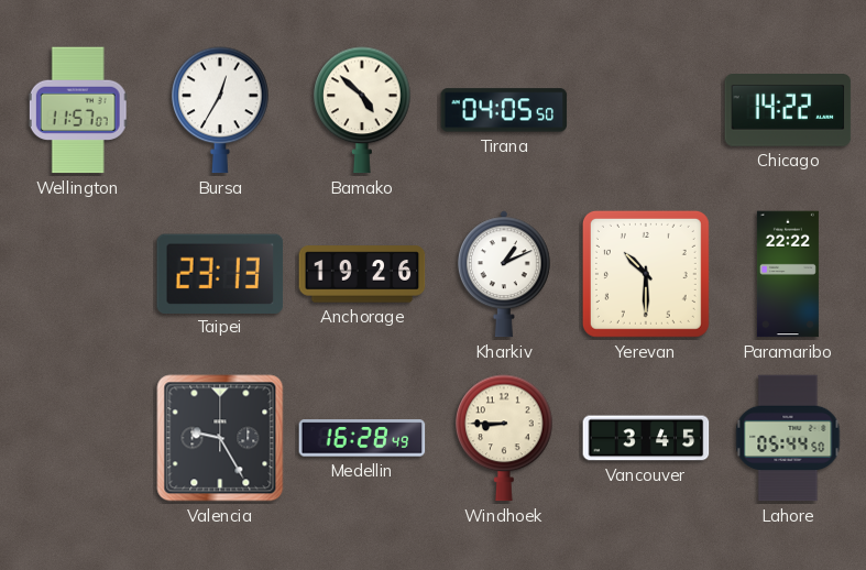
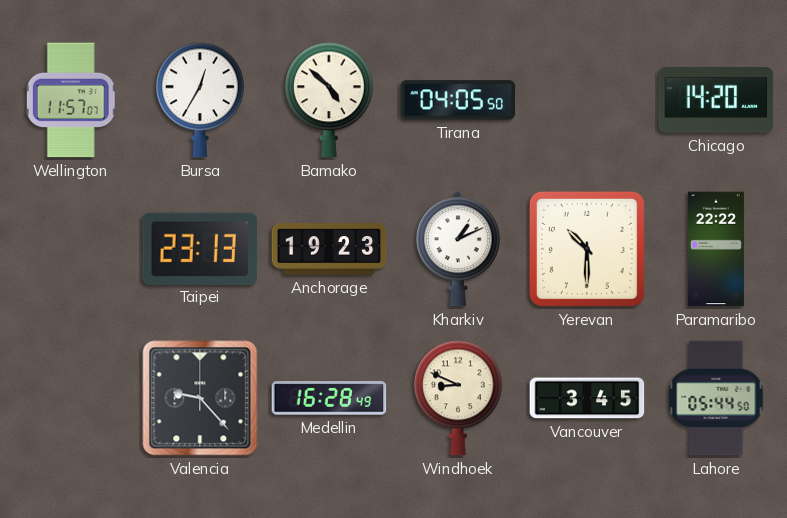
Chicago: 14:22 -> 14:20 (716, 101)
Anchorage: 19:26 -> 19:23 (329, 249)
Valencia: 9:25 -> 9:23 (200, 398)
Windhoek: 8:45 -> 8:49 (458, 398)
